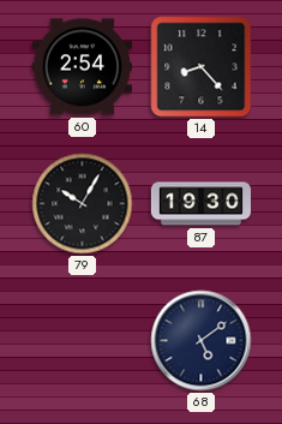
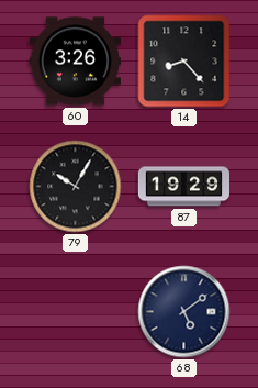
60: 2:54 -> 3:26 (75, 62)
87: 19:30 -> 19:29 (183, 187)
